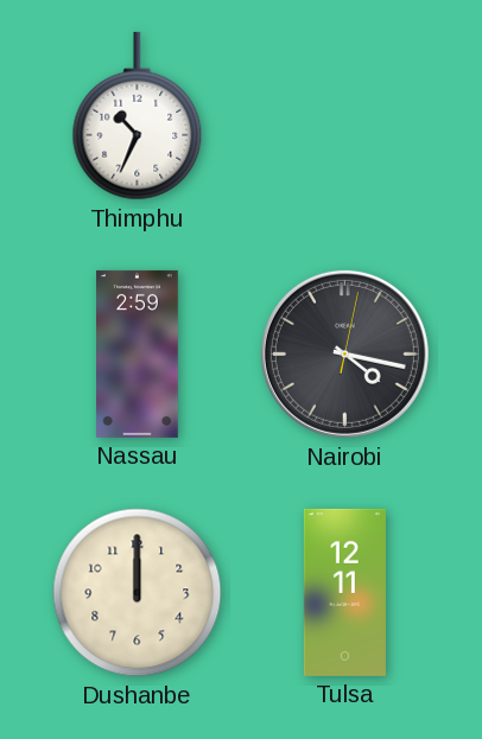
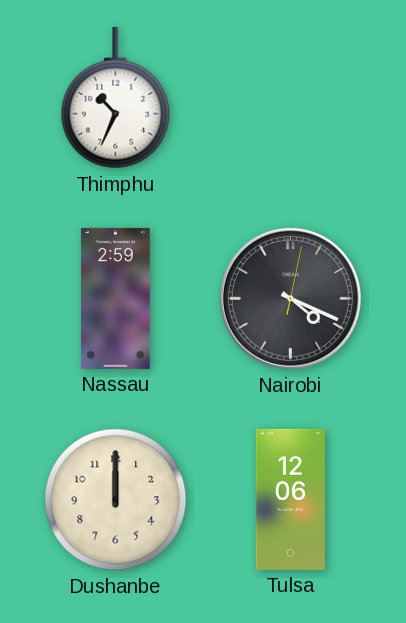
Nairobi: 4:17 -> 4:19 (290, 298)
Tulsa: 12:11 -> 12:06 (290, 499)
